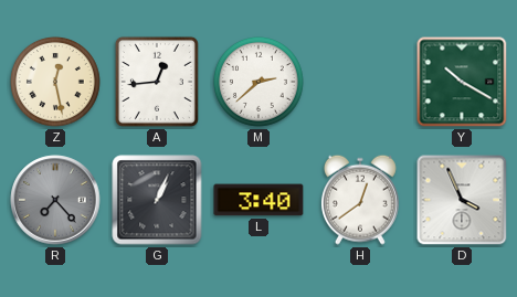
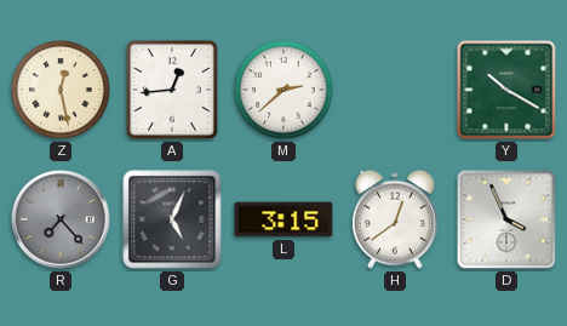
G: 1:04 -> 5:04 (172, 219)
L: 3:40 -> 3:15 (283, 219)
